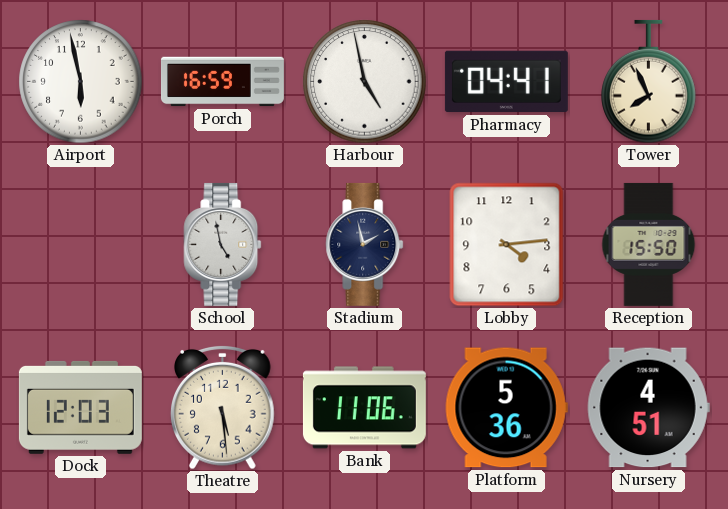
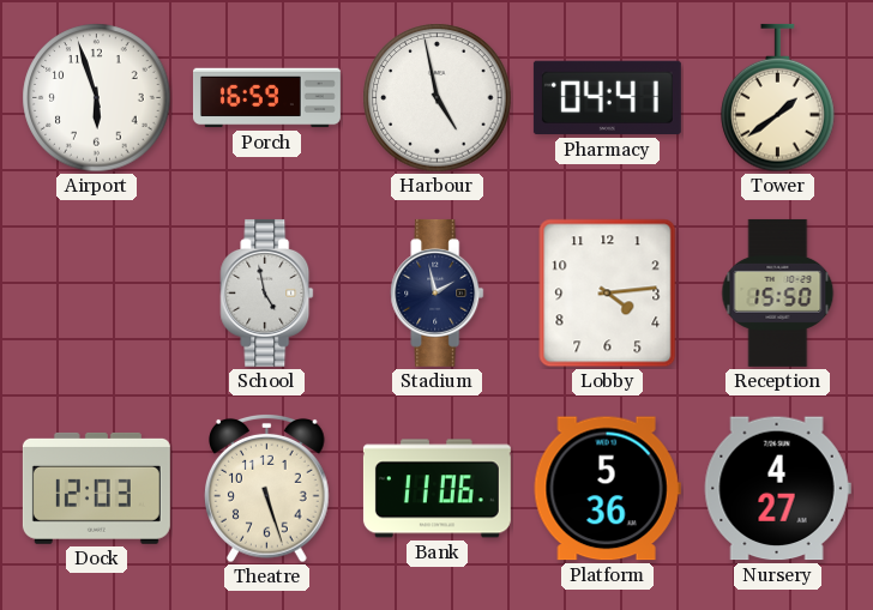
Airport: 5:58 -> 5:57 (97, 98)
Tower: 7:56 -> 1:39 (778, 98)
Theatre: 5:29 -> 5:27 (267, 488)
Nursery: 4:51 -> 4:27 (777, 489)
